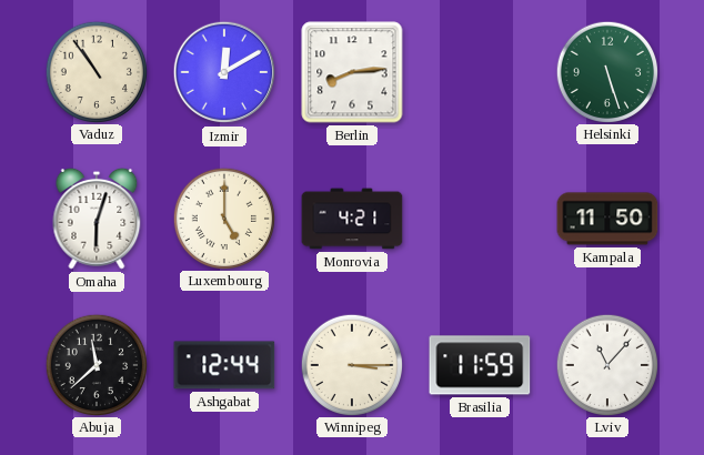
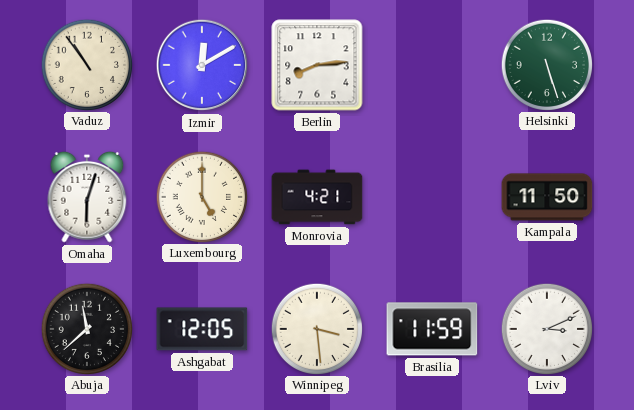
Ashgabat: 12:44 -> 12:05 (202, 329)
Winnipeg: 3:15 -> 3:29 (316, 328)
Lviv: 11:07 -> 3:11 (546, 328)
